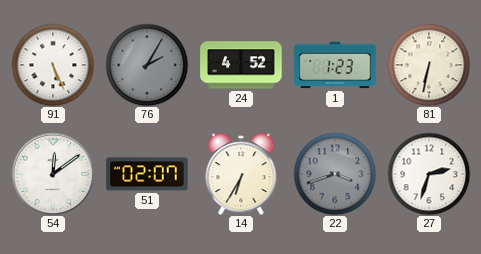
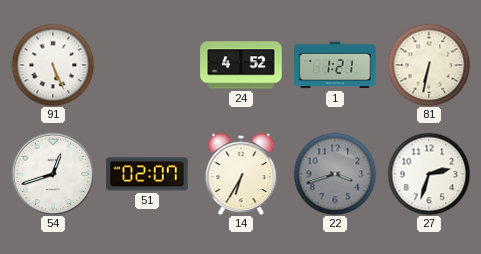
76: 2:05 -> none (147, 65)
1: 1:23 -> 1:21 (335, 65)
54: 12:09 -> 12:42 (53, 174)
